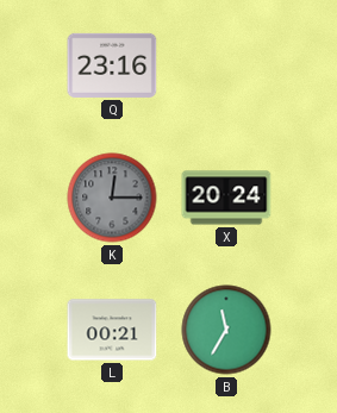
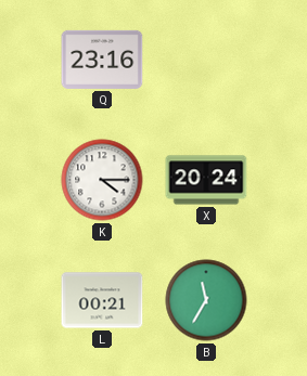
K: 12:15 -> 4:15 (102, 180)
K dial: grey -> white (102, 180)
